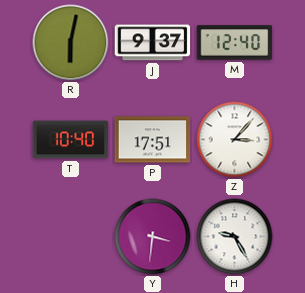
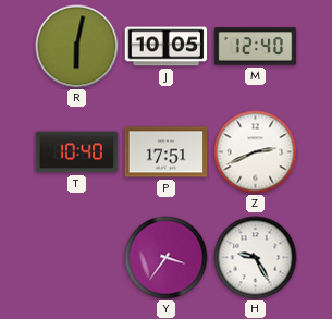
J: 9:37 -> 10:05 (167, 47)
Z: 3:07 -> 2:41 (256, 152)
Y: 3:31 -> 3:36 (167, 258)
